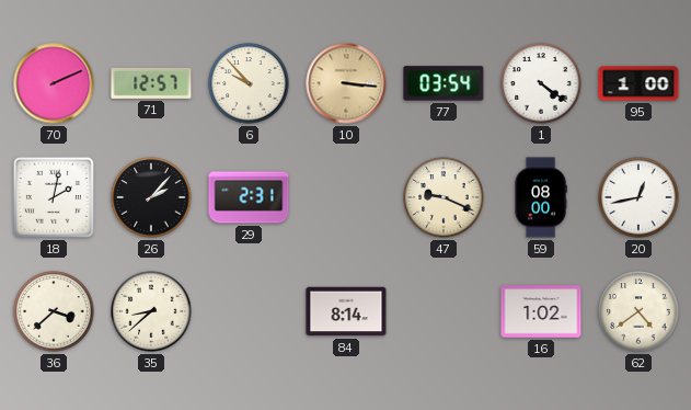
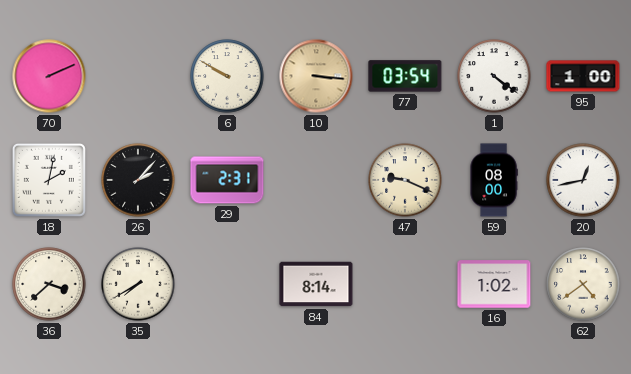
71: 12:57 -> none (151, 83)
6: 9:53 -> 9:50 (227, 76)
35: 8:38 -> 7:40 (138, 284)
